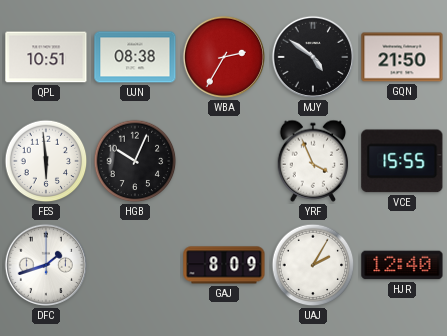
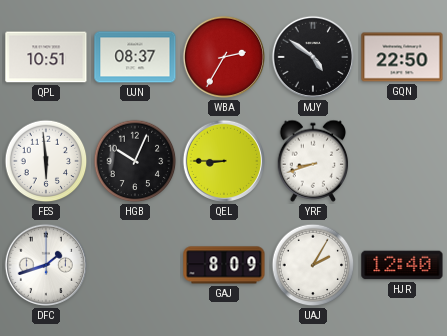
UJN: 08:38 -> 08:37 (135, 57)
GQN: 21:50 -> 22:50 (402, 57)
QEL: none -> 8:45 (224, 161)
YRF: 3:56 -> 8:42 (313, 161)
VCE: 15:55 -> none (402, 161)
